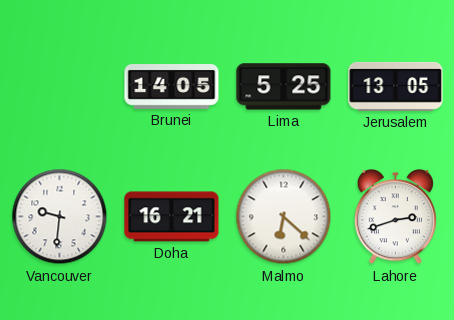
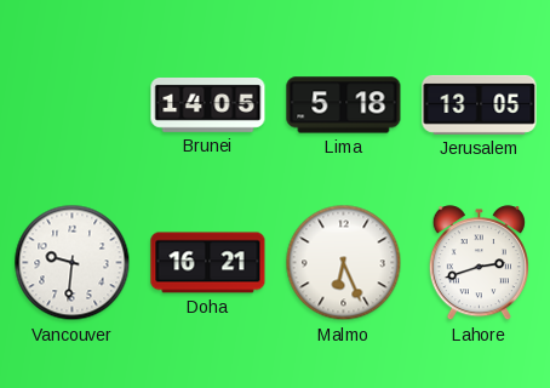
Lima: 5:25 -> 5:18 (344, 105)
Malmo: 6:22 -> 6:26 (344, 263)
